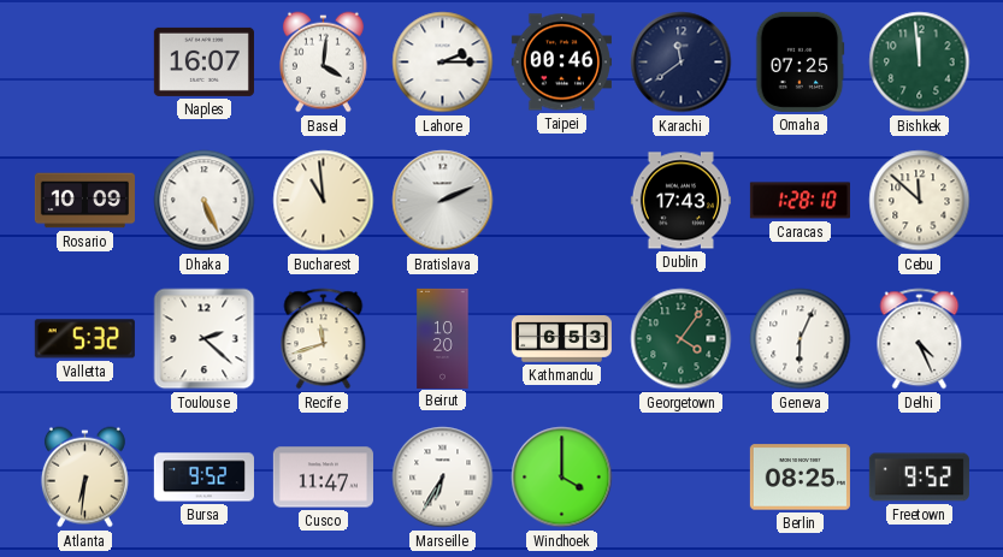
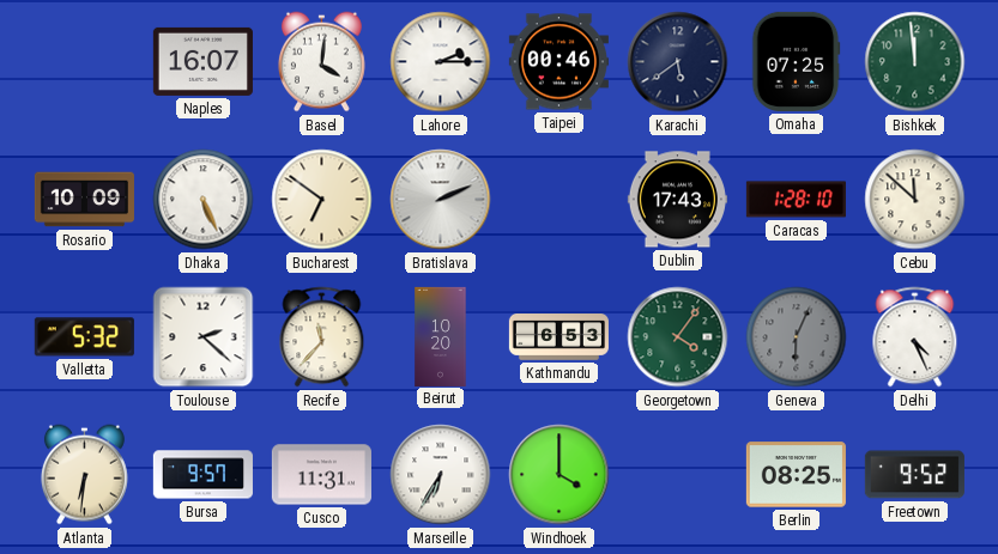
Karachi: 11:39 -> 5:39 (678, 62)
Bucharest: 10:59 -> 6:51 (322, 200)
Recife: 11:42 -> 11:37 (322, 337)
Geneva dial: white -> grey (797, 337)
Bursa: 9:52 -> 9:57 (202, 475)
Cusco: 11:47 -> 11:31 (321, 475)
